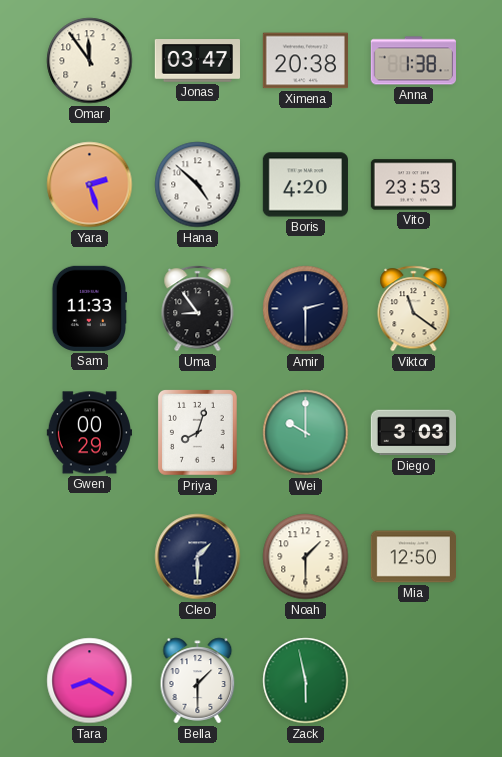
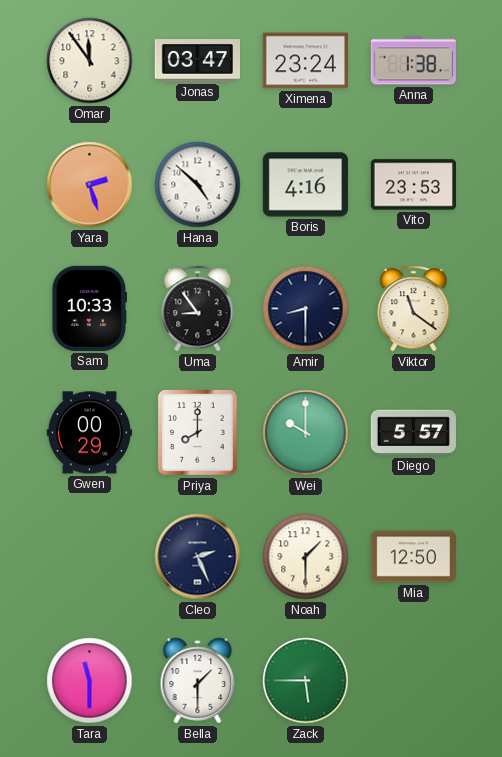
Ximena: 20:38 -> 23:24 (305, 61)
Boris: 4:20 -> 4:16 (305, 185)
Sam: 11:33 -> 10:33 (89, 308)
Amir: 2:30 -> 8:30 (306, 309)
Priya: 8:03 -> 8:00 (197, 432)
Diego: 3:03 -> 5:57 (413, 433)
Cleo: 1:30 -> 2:26 (198, 557)
Tara: 8:20 -> 11:30 (90, 681)
Zack: 5:58 -> 5:45 (306, 681)
